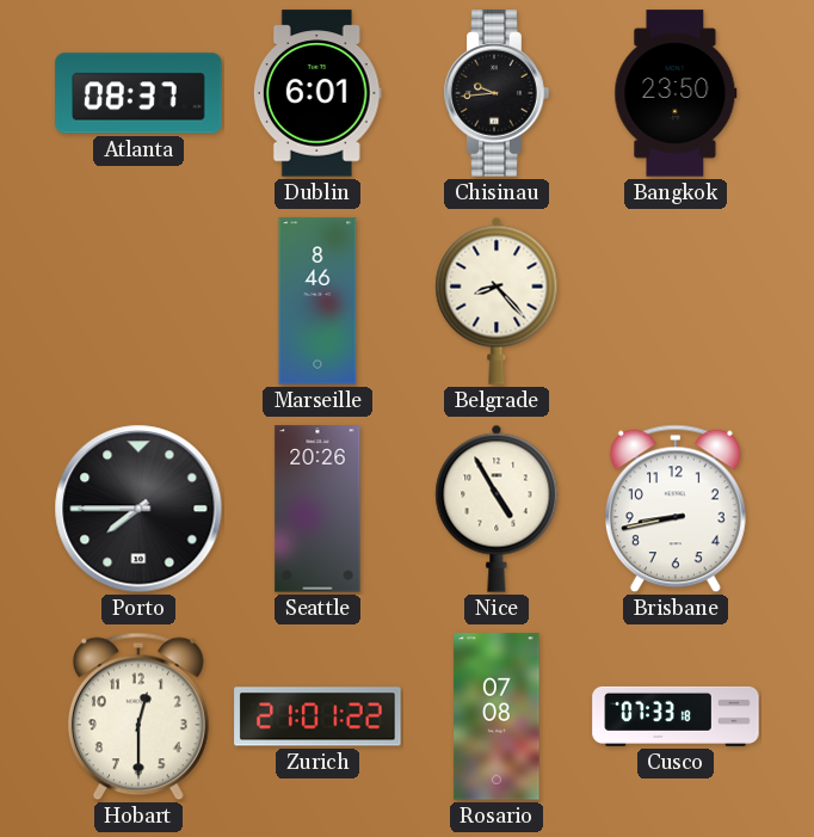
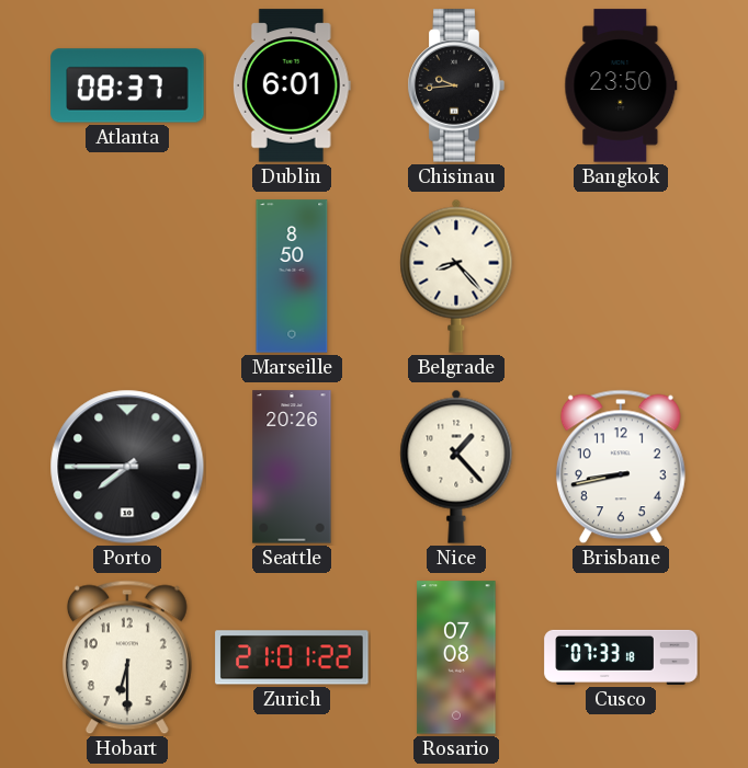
Marseille: 8:46 -> 8:50 (292, 276)
Nice: 4:55 -> 1:23 (456, 467)
Hobart: 12:30 -> 6:30 (127, 657)
